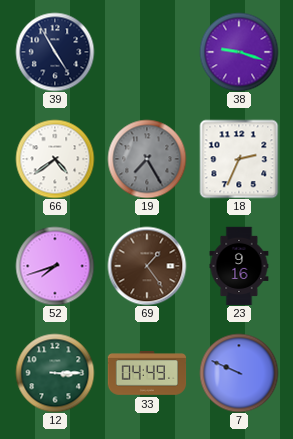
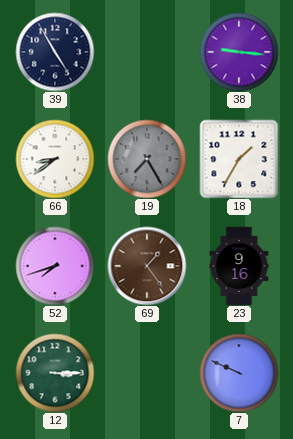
38: 9:18 -> 9:16 (239, 52)
66: 4:39 -> 8:39 (55, 159)
18: 2:34 -> 1:35 (239, 159)
33: 04:49 -> none (147, 374)
